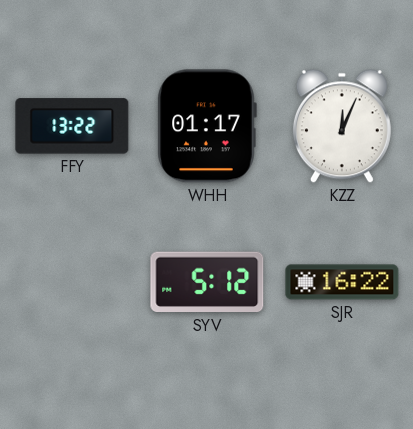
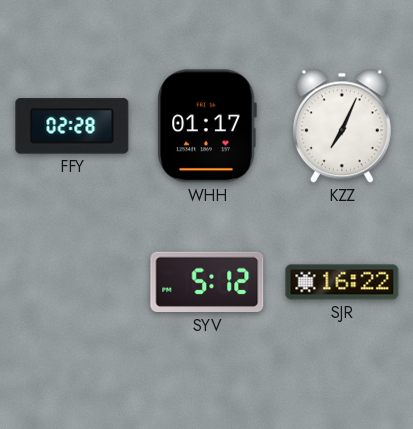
FFY: 13:22 -> 02:28 (72, 126)
KZZ: 12:04 -> 7:04 (342, 126)
